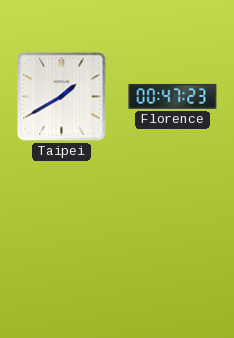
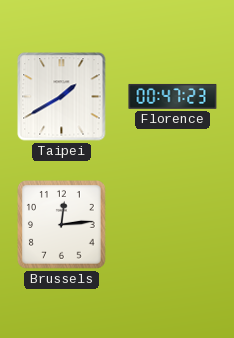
Brussels: none -> 12:14 (62, 225)
